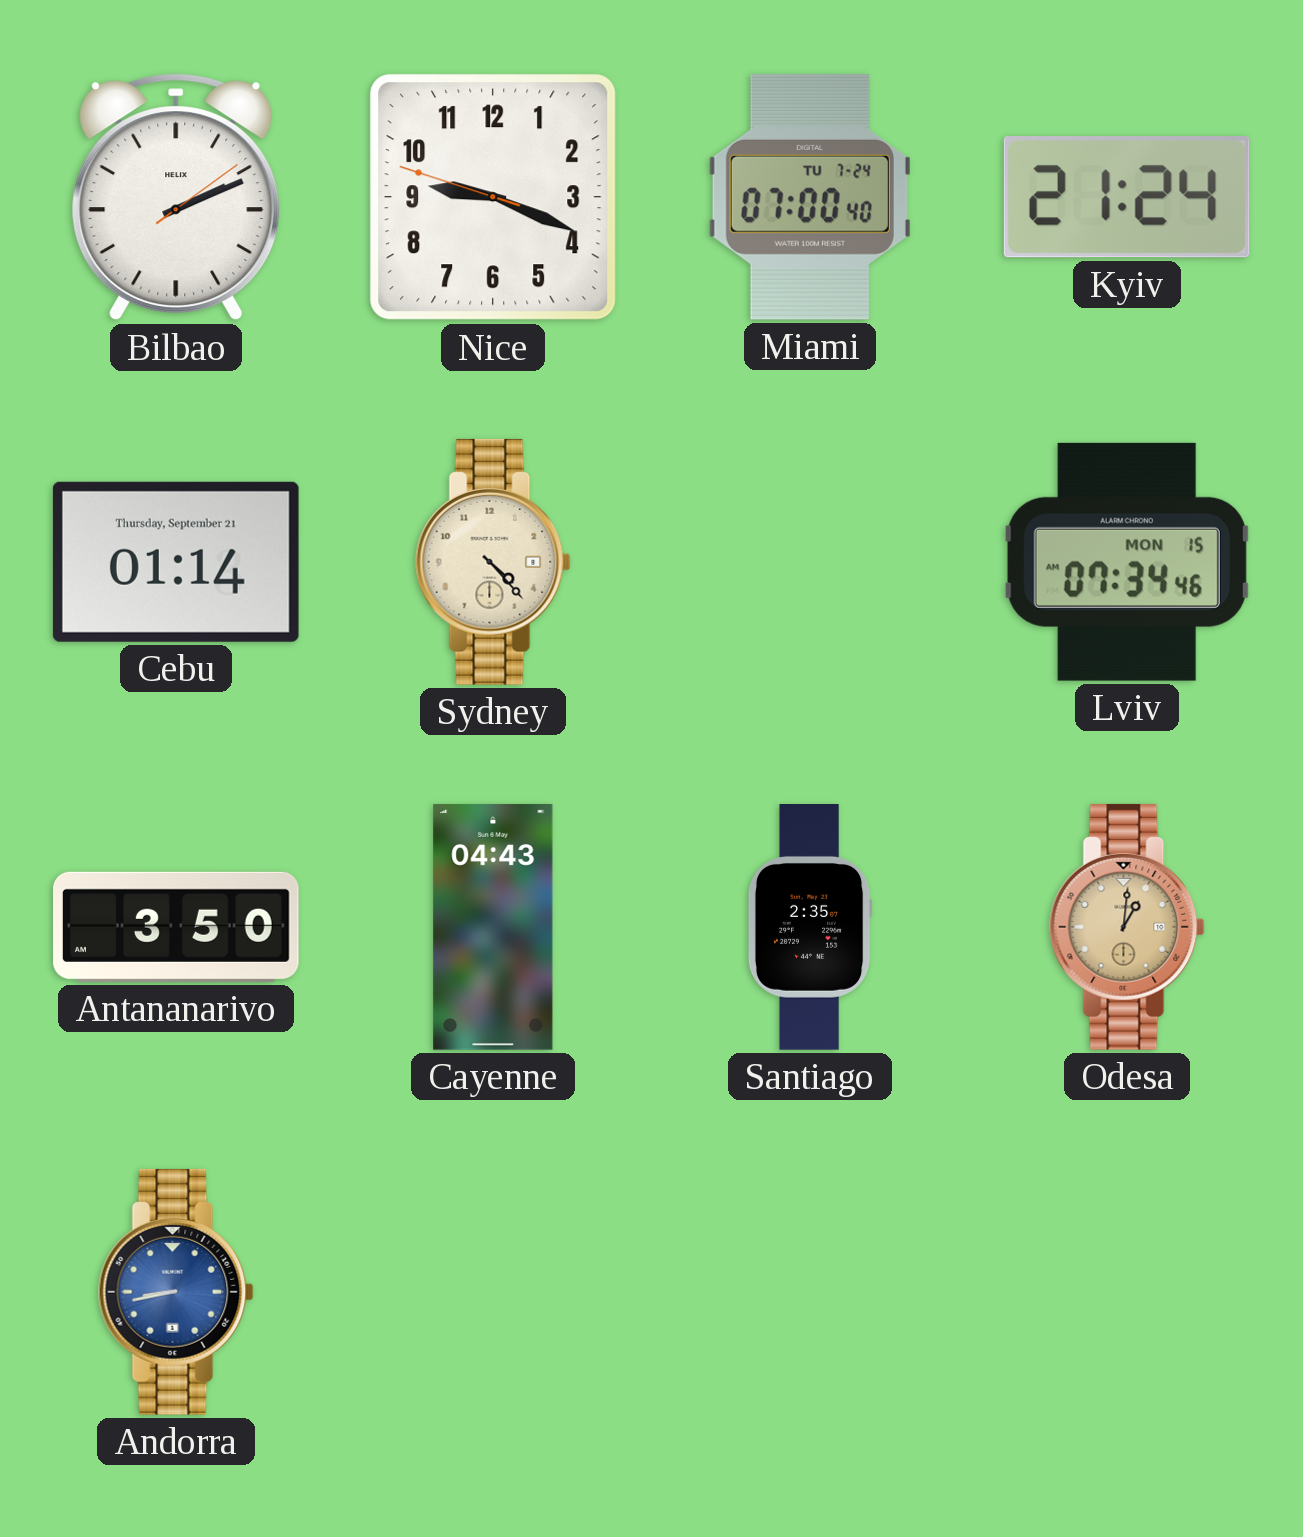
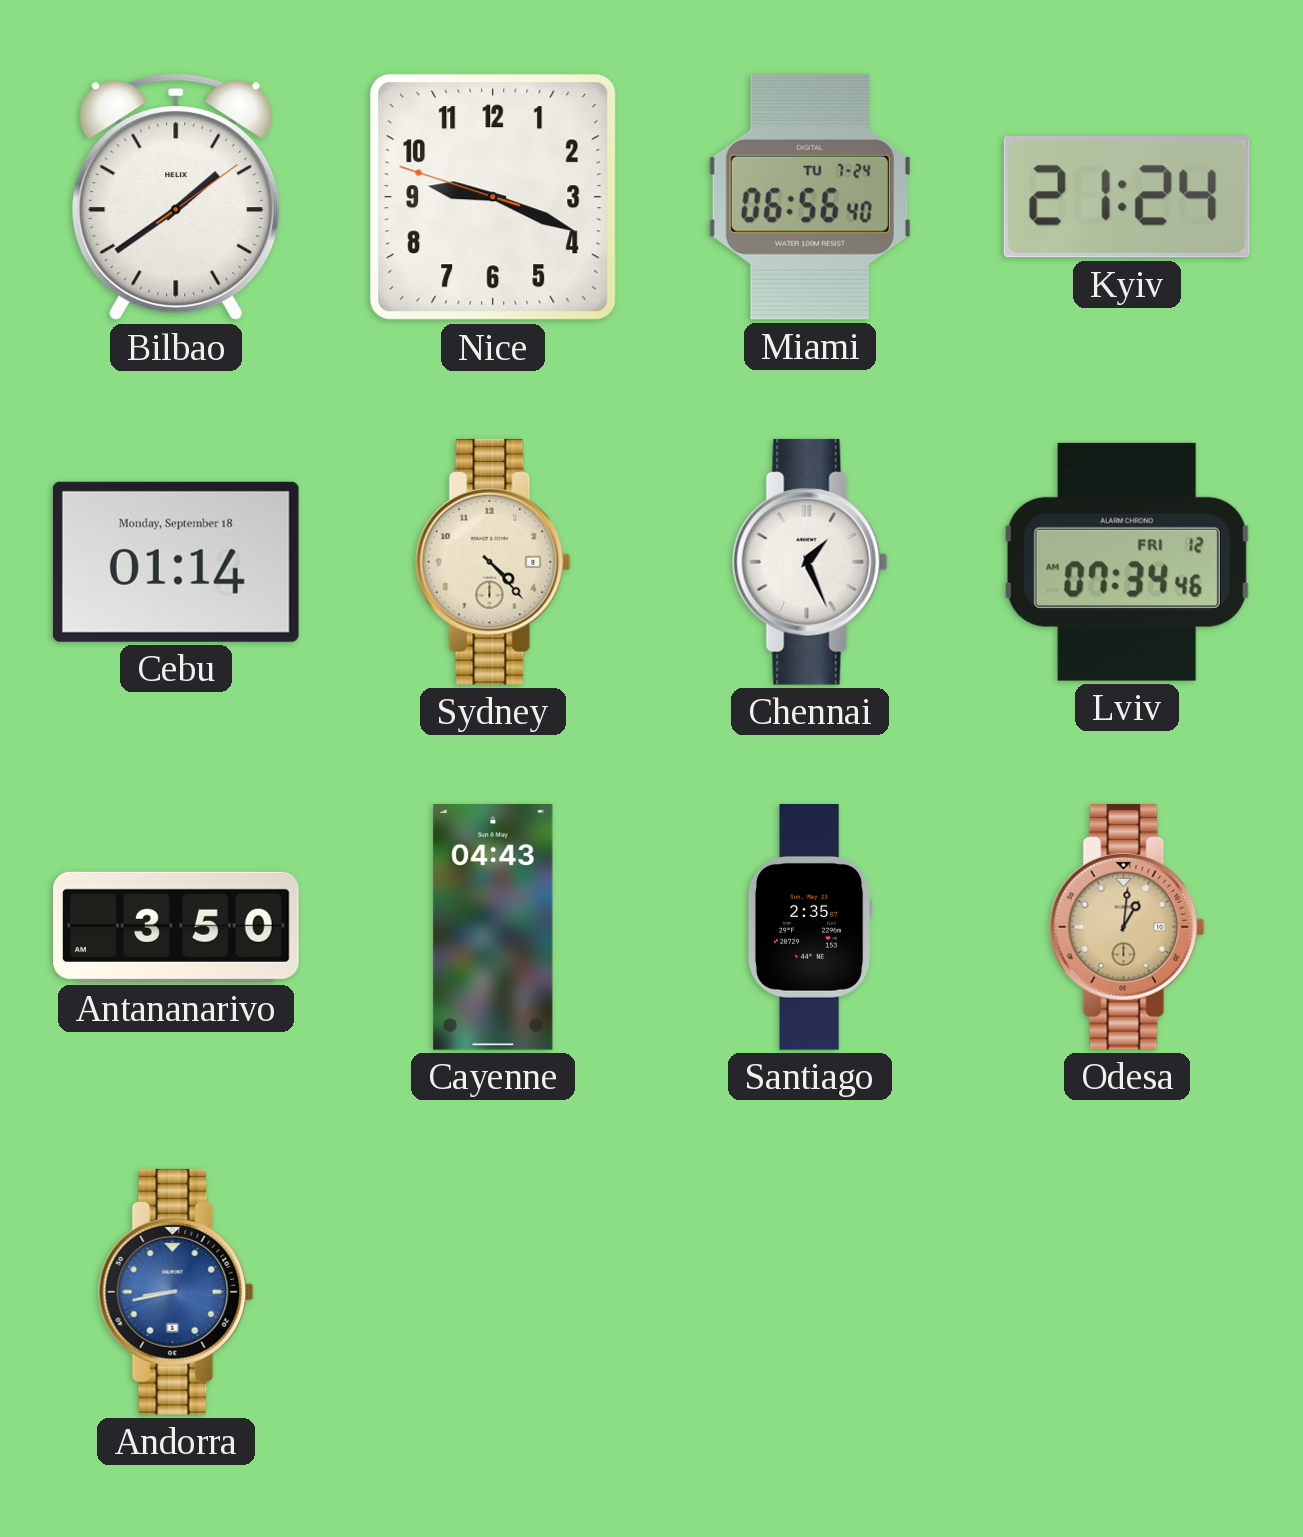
Bilbao: 2:11 -> 1:39 (176, 197)
Miami: 07:00 -> 06:56 (810, 197)
Cebu date: Thursday, September 21 -> Monday, September 18 (176, 562)
Chennai: none -> 1:26 (810, 562)
Lviv date: MON 15 -> FRI 12 (1127, 562)
